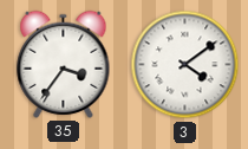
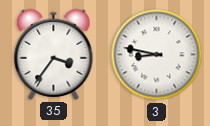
3: 4:09 -> 8:47 (157, 55)
